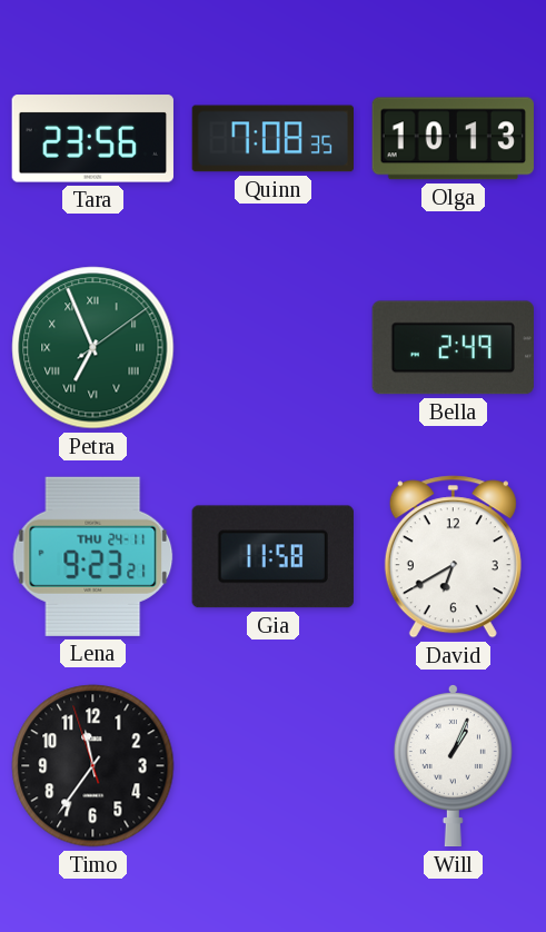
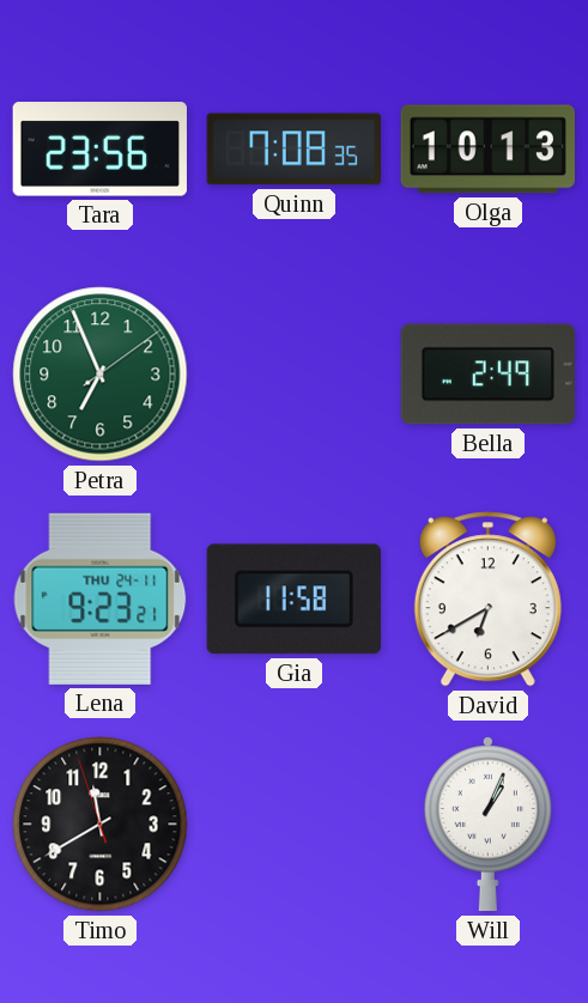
Petra numerals: Roman -> Arabic (101, 375)
Timo: 11:35 -> 11:39 (101, 825)
